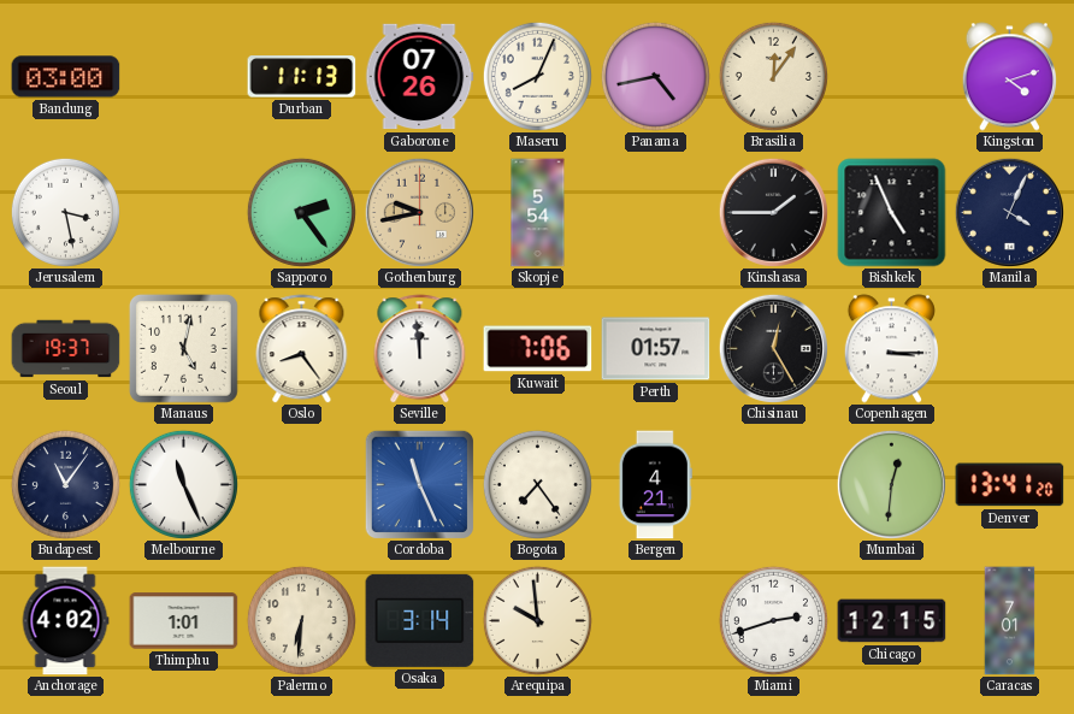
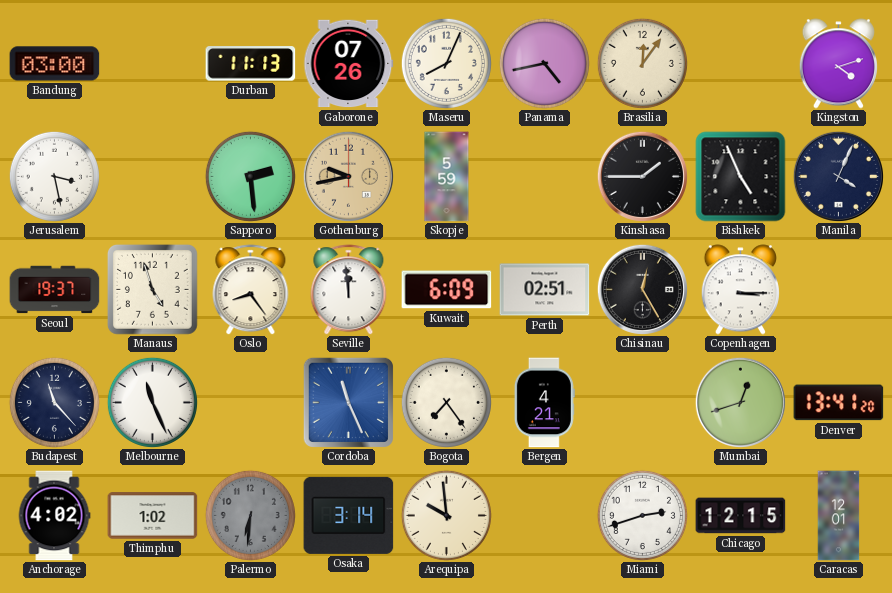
Sapporo: 2:24 -> 2:29 (250, 176)
Skopje: 5:54 -> 5:59 (447, 177)
Manaus: 5:02 -> 4:57 (152, 289)
Kuwait: 7:06 -> 6:09 (447, 290)
Perth: 01:57 -> 02:51 (545, 290)
Budapest: 11:06 -> 11:23 (54, 402)
Mumbai: 12:31 -> 12:42 (740, 402)
Thimphu: 1:01 -> 1:02 (153, 516)
Palermo dial: cream -> grey (250, 515)
Caracas: 7:01 -> 12:01 (839, 516)
